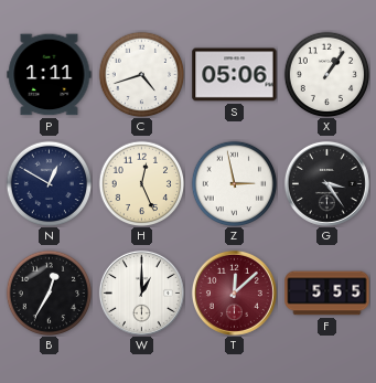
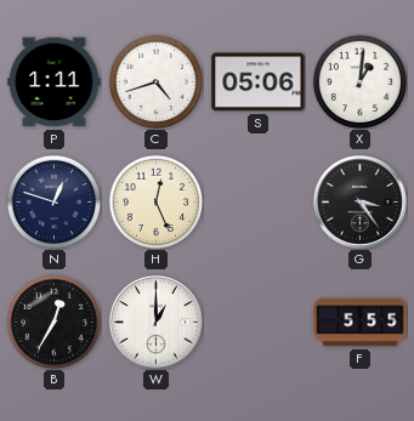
X: 1:06 -> 1:01 (359, 81)
N: 12:50 -> 12:48 (53, 201)
Z: 2:58 -> none (234, 183)
T: 12:08 -> none (234, 292)
